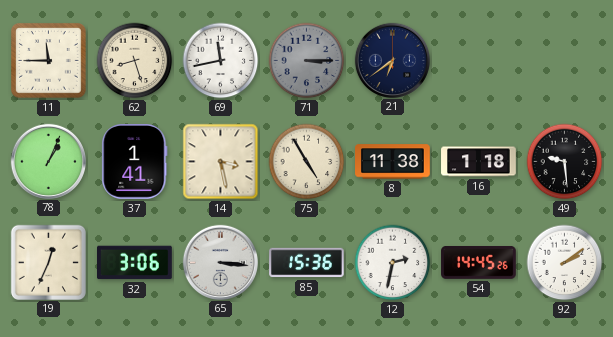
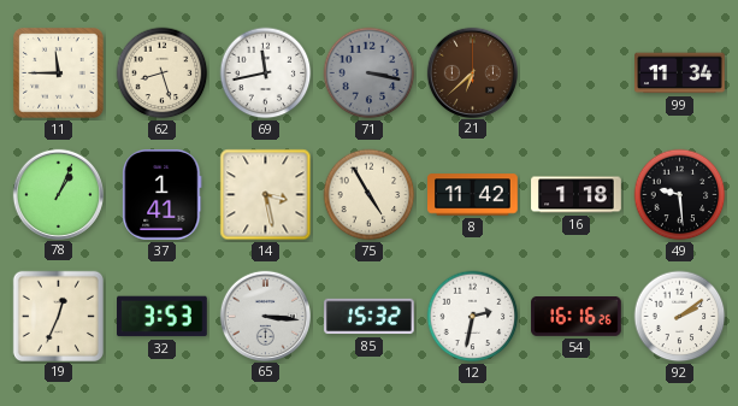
71: 3:15 -> 3:17 (370, 73)
21: 6:39 -> 6:38 (472, 72)
21 dial: navy -> brown (472, 72)
99: none -> 11:34 (680, 73)
8: 11:38 -> 11:42 (473, 195)
32: 3:06 -> 3:53 (163, 317)
85: 15:36 -> 15:32 (370, 317)
54: 14:45 -> 16:16 (577, 317)
